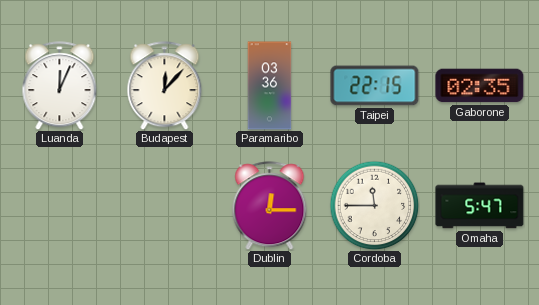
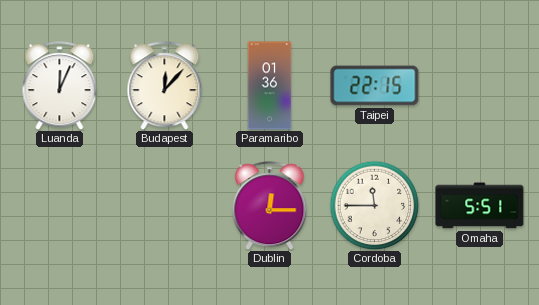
Paramaribo: 03:36 -> 01:36 (270, 86)
Gaborone: 02:35 -> none (480, 86)
Omaha: 5:47 -> 5:51 (480, 206)
